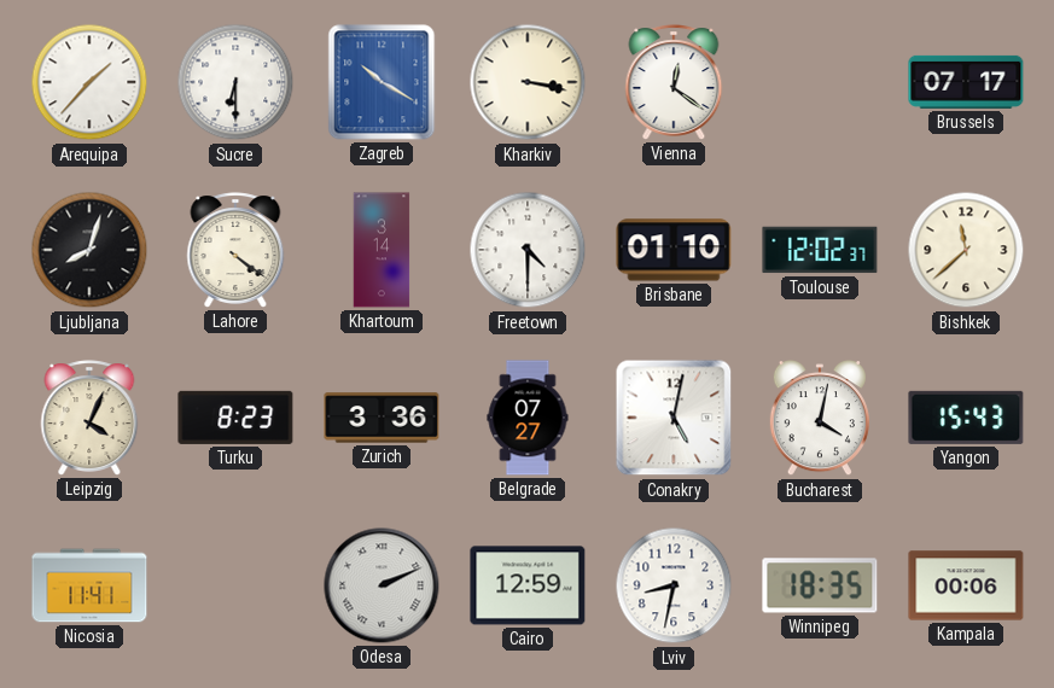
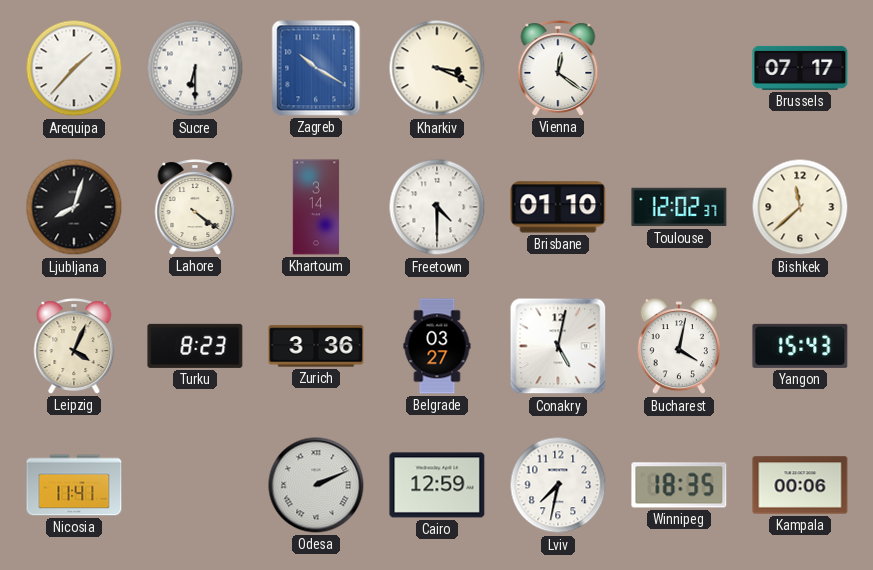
Kharkiv: 3:17 -> 3:19 (437, 68)
Belgrade: 07:27 -> 03:27 (437, 346)
Lviv: 8:32 -> 7:32 (558, 485)
